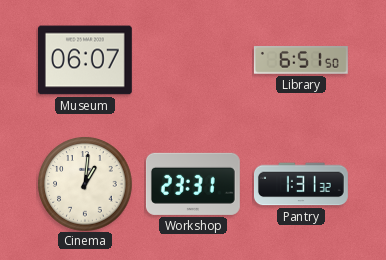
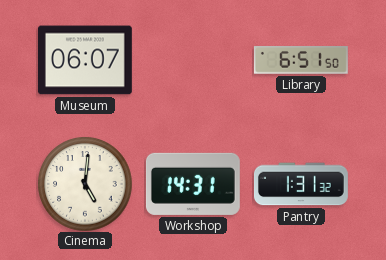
Cinema: 1:01 -> 5:01 (85, 184)
Workshop: 23:31 -> 14:31 (193, 184)
